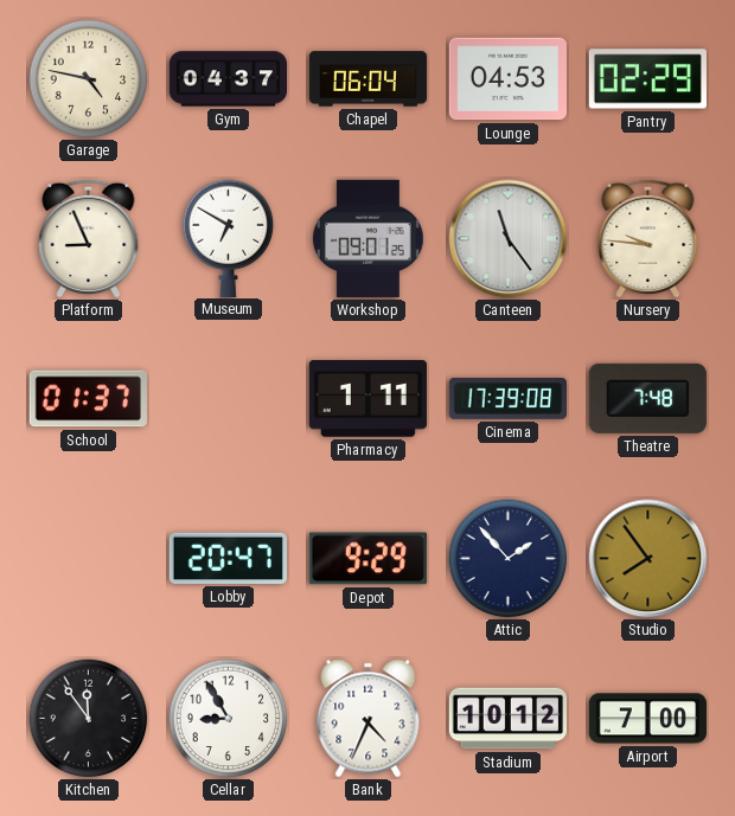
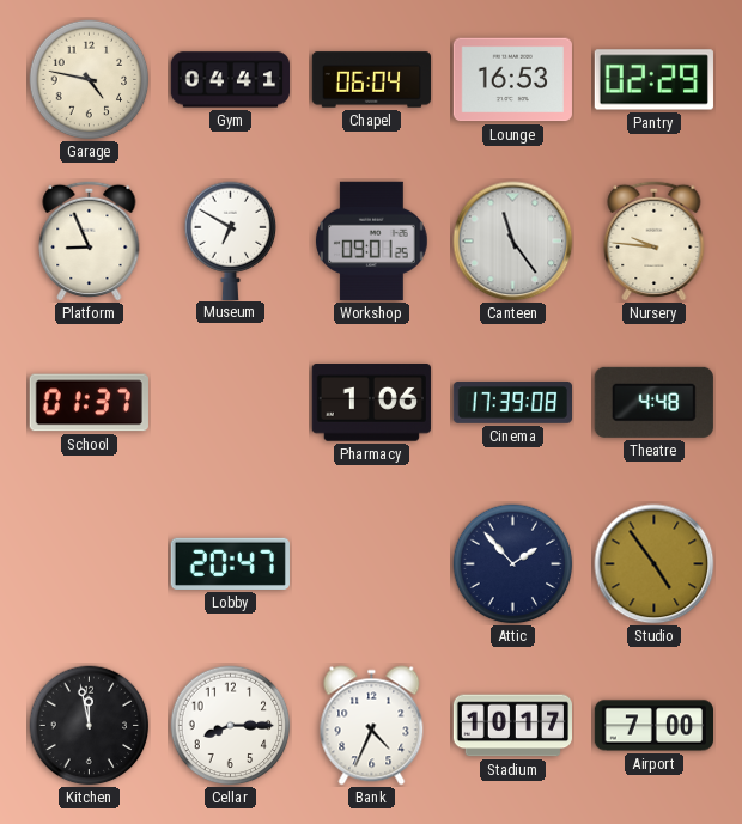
Gym: 04:37 -> 04:41 (230, 80)
Lounge: 04:53 -> 16:53 (512, 80)
Pharmacy: 1:11 -> 1:06 (371, 403)
Theatre: 7:48 -> 4:48 (653, 402)
Depot: 9:29 -> none (367, 559)
Studio: 7:54 -> 4:54 (655, 564)
Kitchen: 11:54 -> 11:58 (90, 726)
Cellar: 8:55 -> 8:15 (231, 726)
Stadium: 10:12 -> 10:17 (512, 726)
